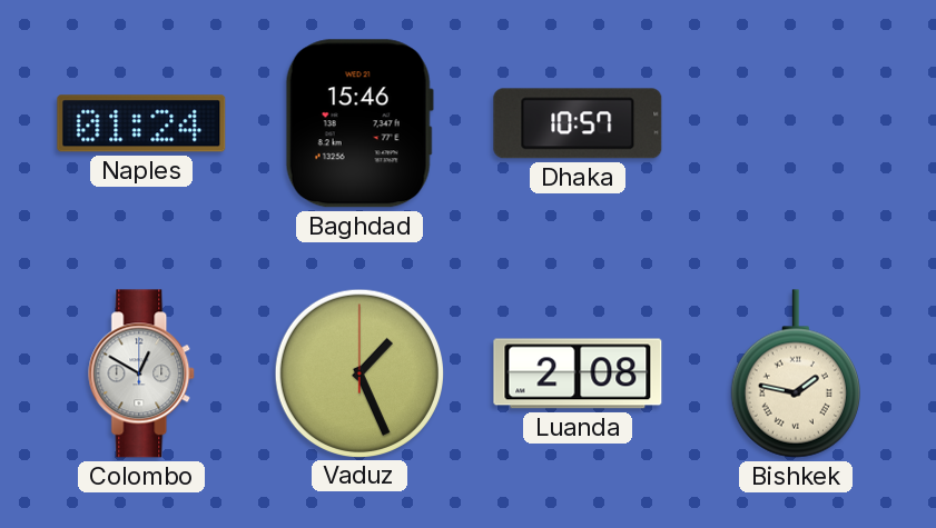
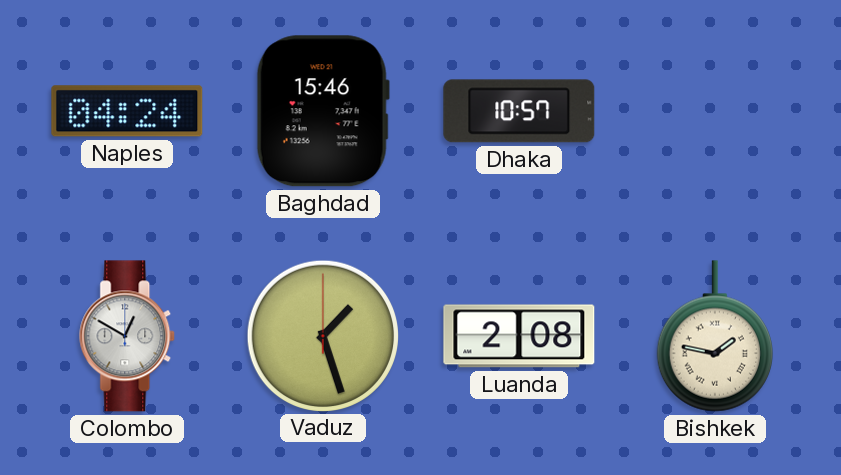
Naples: 01:24 -> 04:24 (127, 111)
Vaduz: 1:26 -> 1:27 (322, 335)
